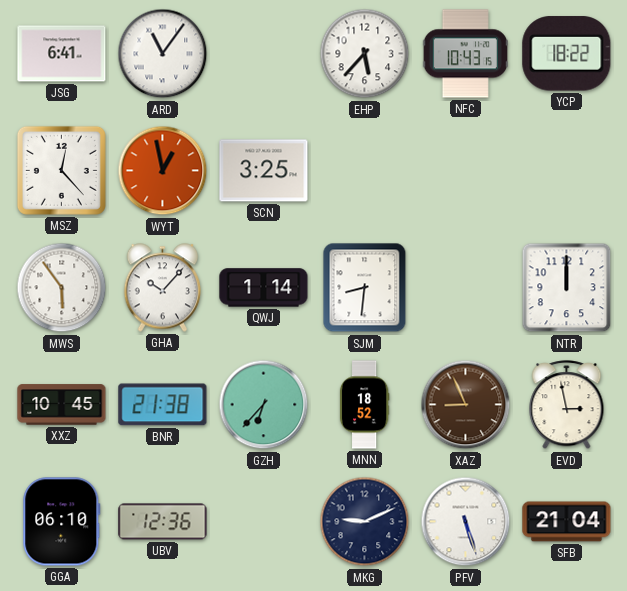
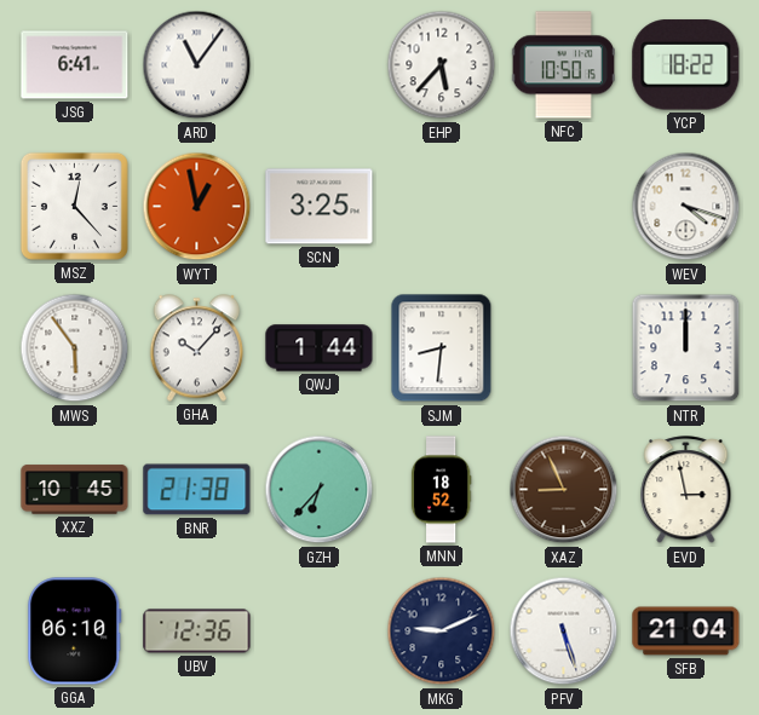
NFC: 10:43 -> 10:50 (563, 65)
WEV: none -> 4:18 (686, 207)
QWJ: 1:14 -> 1:44 (320, 348)
